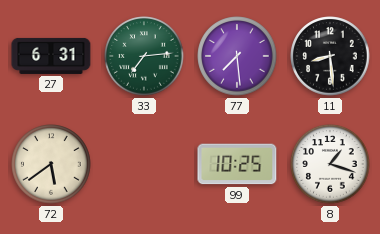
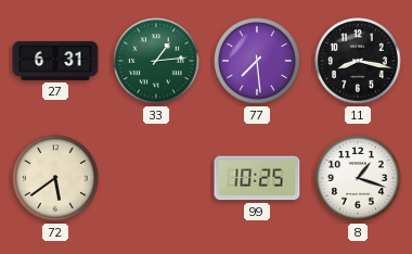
33: 7:14 -> 1:14 (156, 61)
11: 8:29 -> 8:17 (358, 61)
